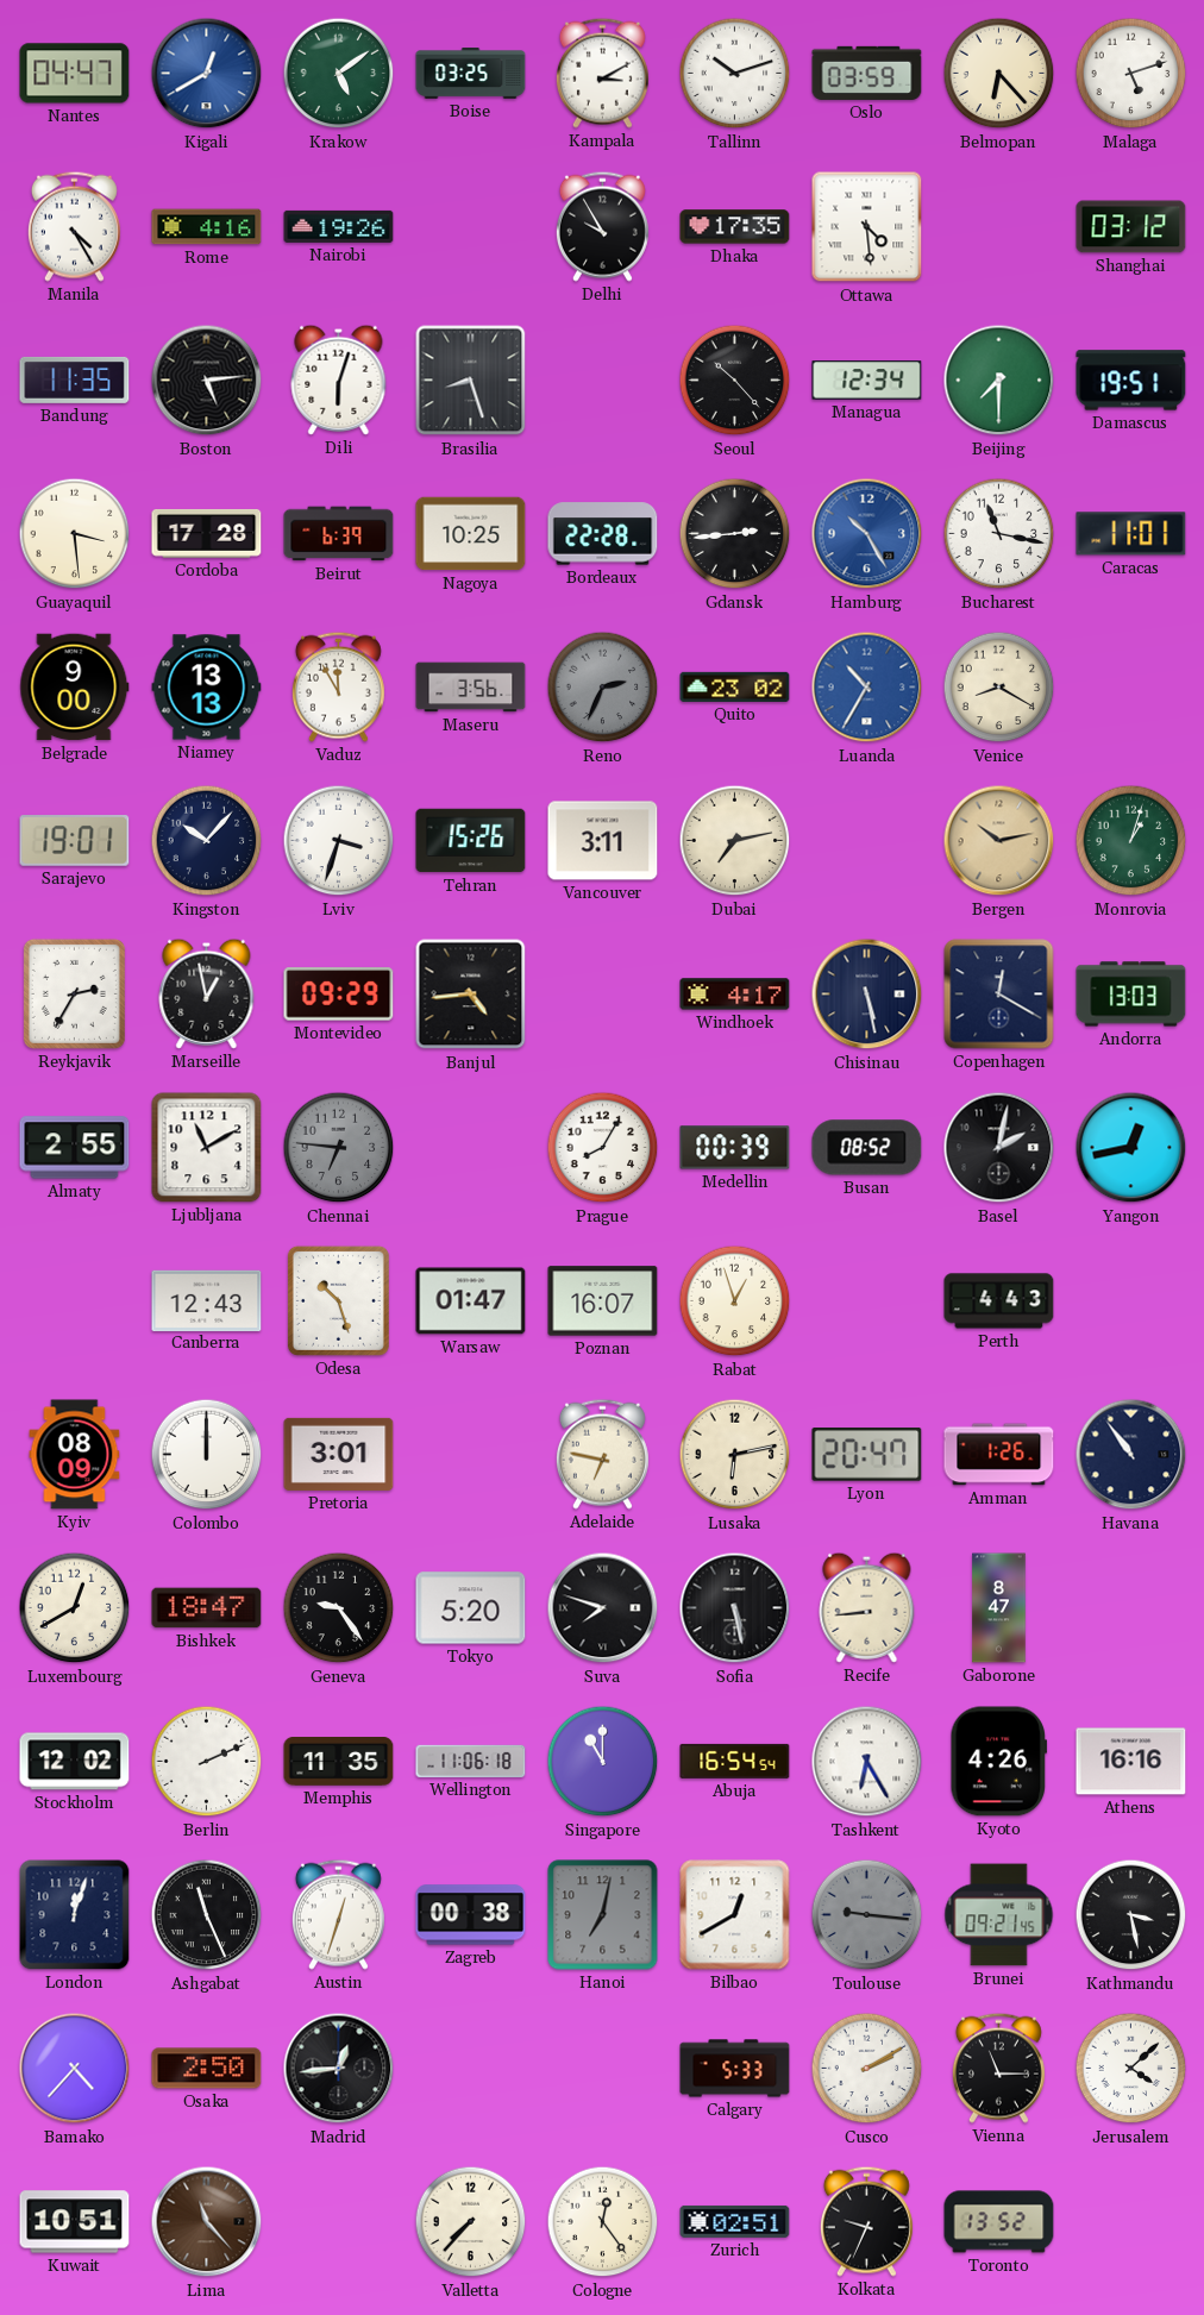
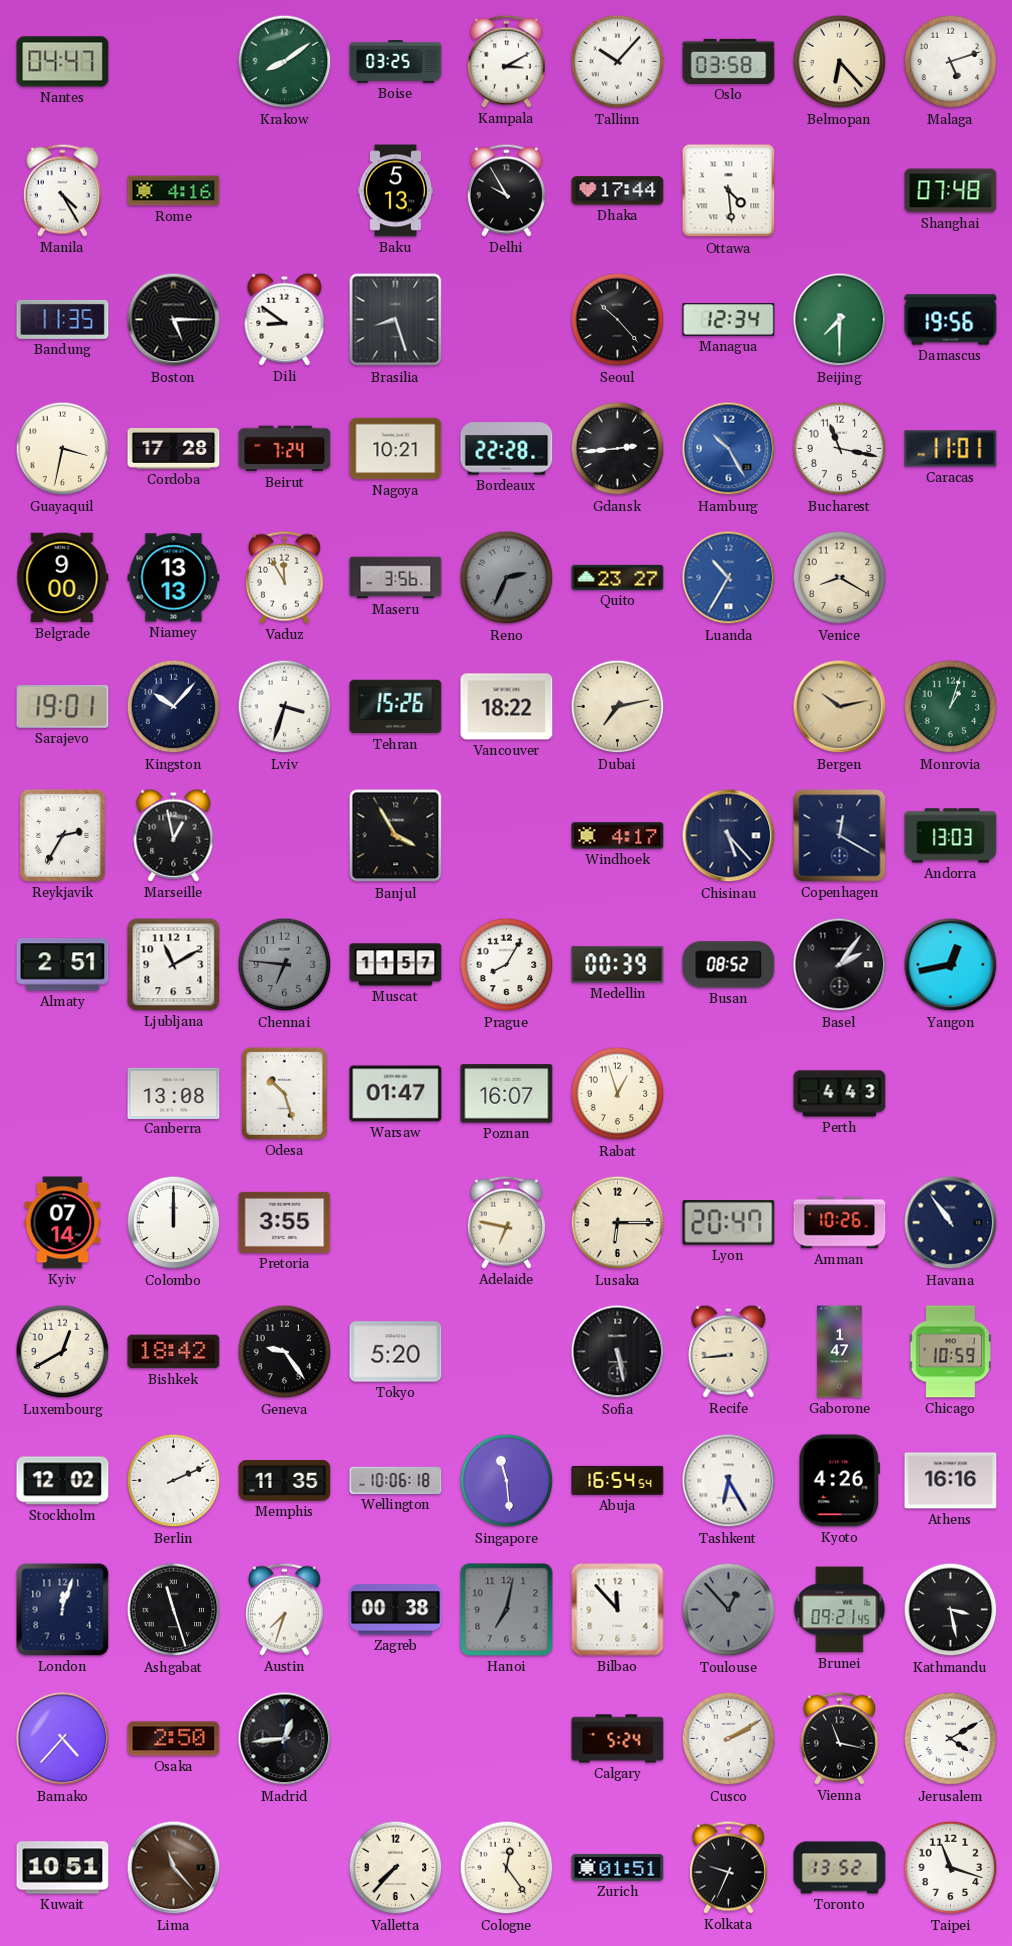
Kigali: 12:40 -> none (207, 74)
Krakow: 5:09 -> 8:09 (285, 62)
Tallinn: 10:12 -> 10:07 (618, 62)
Oslo: 03:59 -> 03:58 (729, 61)
Nairobi: 19:26 -> none (339, 226)
Baku: none -> 5:13 (395, 191)
Dhaka: 17:35 -> 17:44 (618, 191)
Shanghai: 03:12 -> 07:48 (951, 191)
Boston: 5:14 -> 5:15 (174, 320)
Dili: 6:03 -> 8:51 (285, 319)
Damascus: 19:51 -> 19:56 (951, 320)
Guayaquil: 3:29 -> 3:32 (63, 449)
Beirut: 6:39 -> 7:24 (285, 449)
Nagoya: 10:25 -> 10:21 (396, 449)
Quito: 23:02 -> 23:27 (618, 577)
Vancouver: 3:11 -> 18:22 (507, 707)
Montevideo: 09:29 -> none (339, 995)
Banjul: 4:44 -> 3:55 (396, 836)
Chisinau: 5:28 -> 5:23 (729, 836)
Almaty: 2:55 -> 2:51 (63, 965)
Muscat: none -> 11:57 (396, 965)
Basel: 2:02 -> 2:06 (840, 965)
Canberra: 12:43 -> 13:08 (174, 1093)
Kyiv: 08:09 -> 07:14 (63, 1223)
Pretoria: 3:01 -> 3:55 (285, 1222)
Lusaka: 6:13 -> 6:15 (618, 1223)
Amman: 1:26 -> 10:26 (840, 1223)
Bishkek: 18:47 -> 18:42 (174, 1352)
Suva: 7:48 -> none (603, 1608)
Gaborone: 8:47 -> 1:47 (840, 1352)
Chicago: none -> 10:59 (950, 1352)
Wellington: 11:06 -> 10:06 (396, 1480)
Singapore: 11:00 -> 11:29 (507, 1481)
Ashgabat: 11:26 -> 11:27 (174, 1610)
Austin: 12:33 -> 7:33 (284, 1609)
Bilbao: 12:40 -> 11:53 (618, 1610)
Toulouse: 9:16 -> 12:53 (729, 1610)
Calgary: 5:33 -> 5:24 (618, 1739)
Vienna: 11:15 -> 11:17 (839, 1738)
Jerusalem: 4:08 -> 4:10 (951, 1739)
Zurich: 02:51 -> 01:51 (618, 1867)
Taipei: none -> 11:18 (951, 1868)
